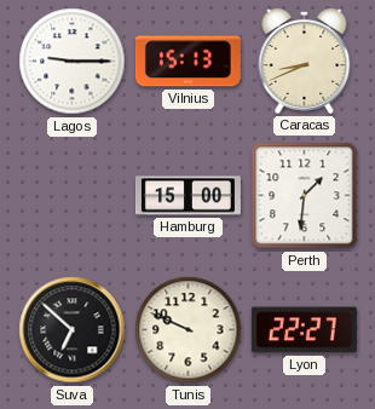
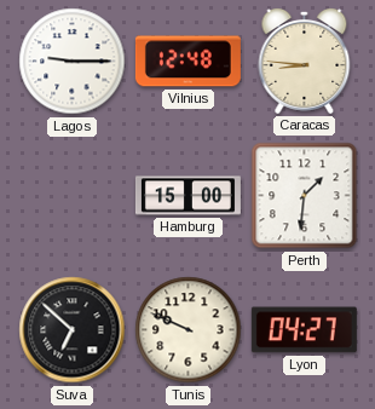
Vilnius: 15:13 -> 12:48 (187, 62)
Caracas: 8:41 -> 8:46 (305, 62)
Lyon: 22:27 -> 04:27 (304, 330)
